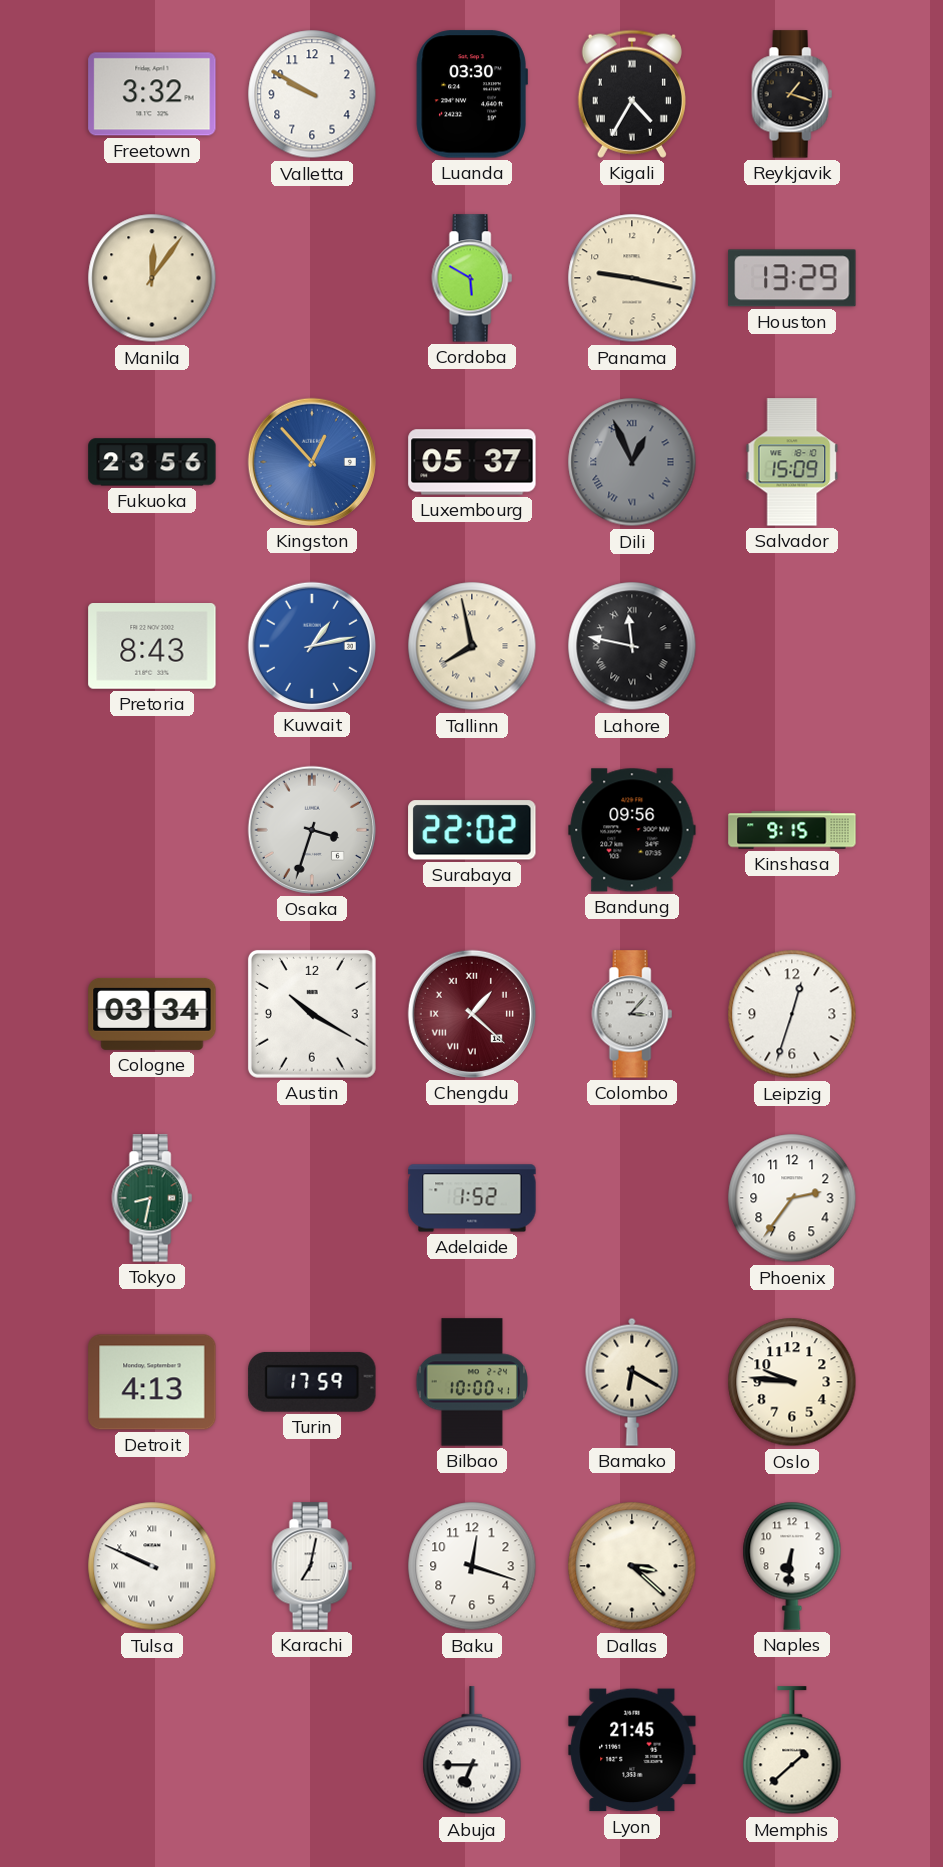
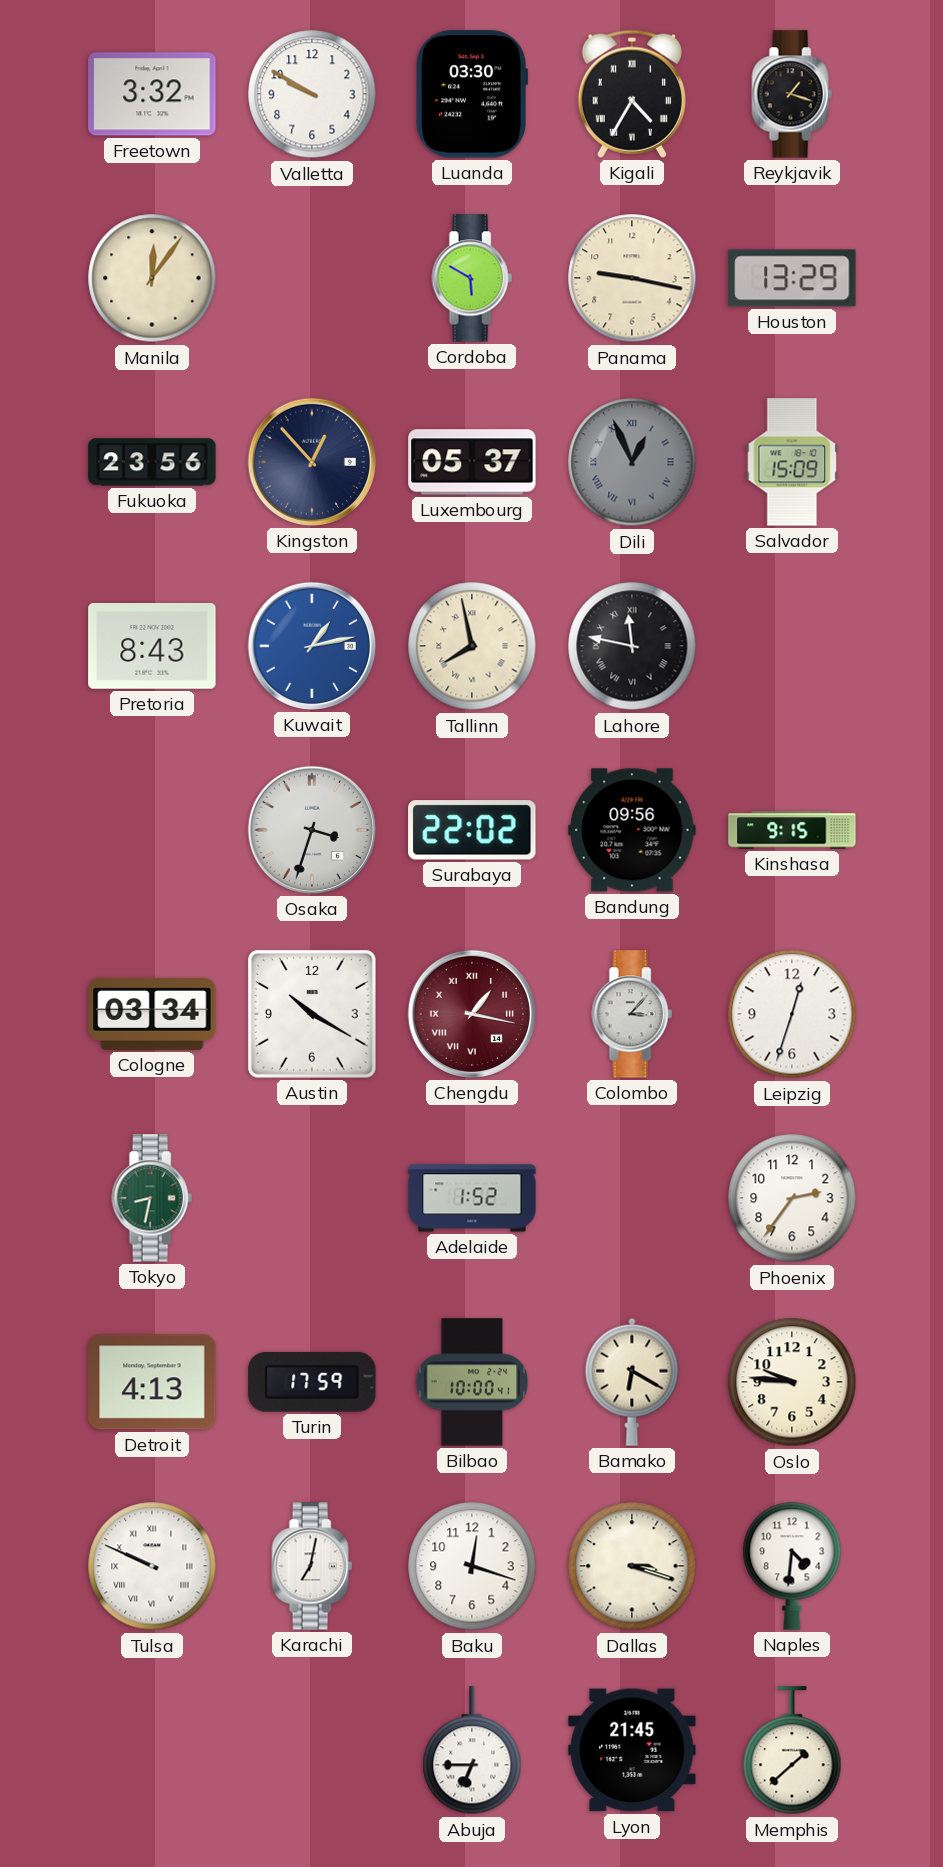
Kingston dial: blue -> navy (312, 462)
Chengdu: 1:22 -> 1:17 (472, 1014)
Dallas: 3:22 -> 3:18 (632, 1566)
Naples: 6:31 -> 4:31 (792, 1566)
